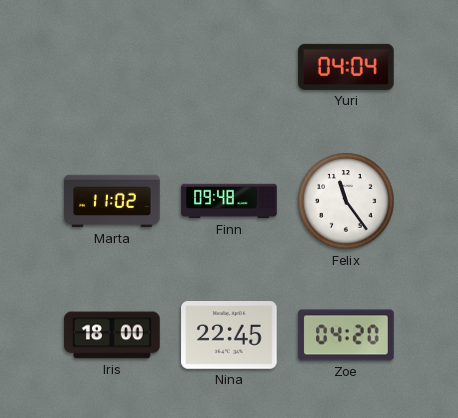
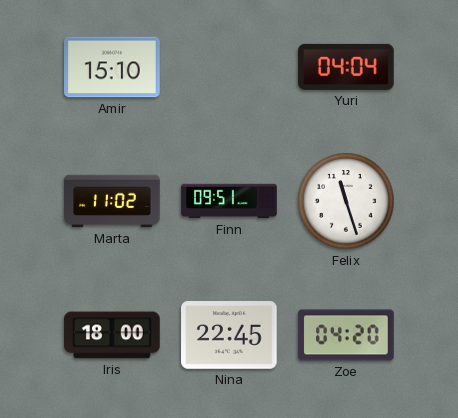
Amir: none -> 15:10 (112, 67)
Finn: 09:48 -> 09:51 (229, 201)
Felix: 11:24 -> 11:27 (346, 201)
